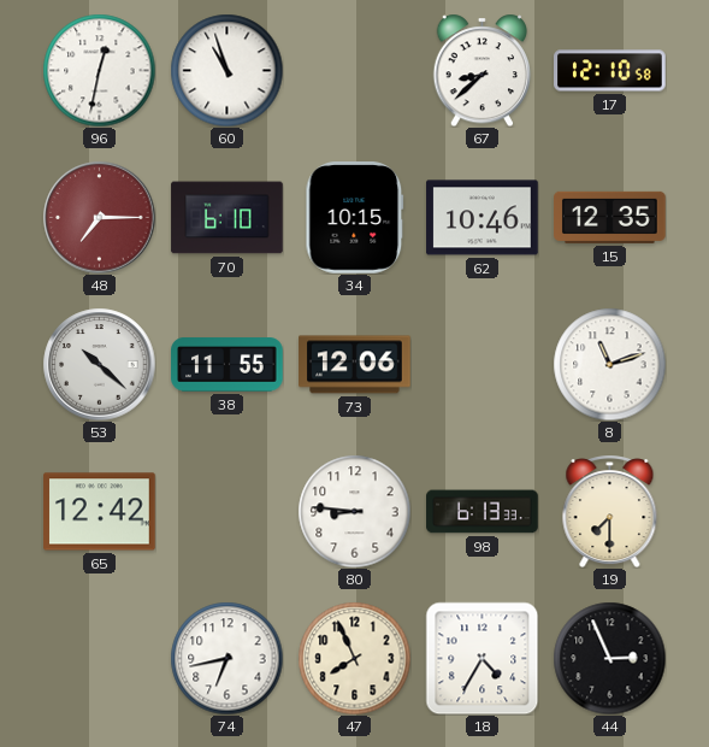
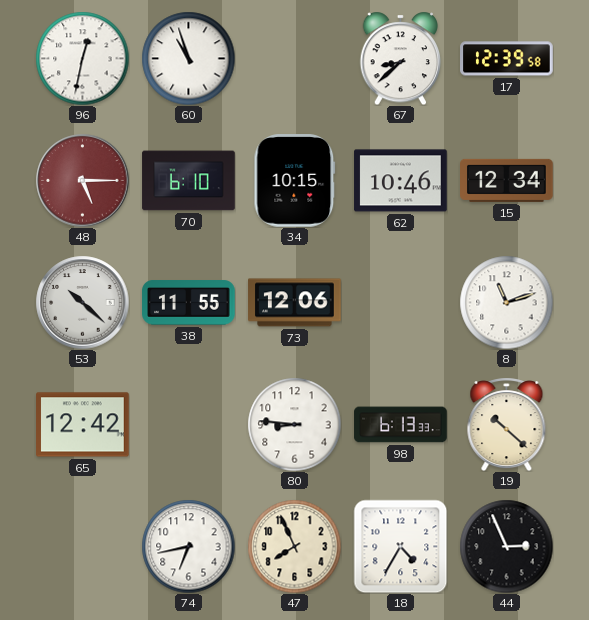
17: 12:10 -> 12:39 (507, 59)
48: 7:15 -> 5:15 (82, 180)
15: 12:35 -> 12:34 (507, 180)
19: 7:30 -> 10:22 (507, 424)
